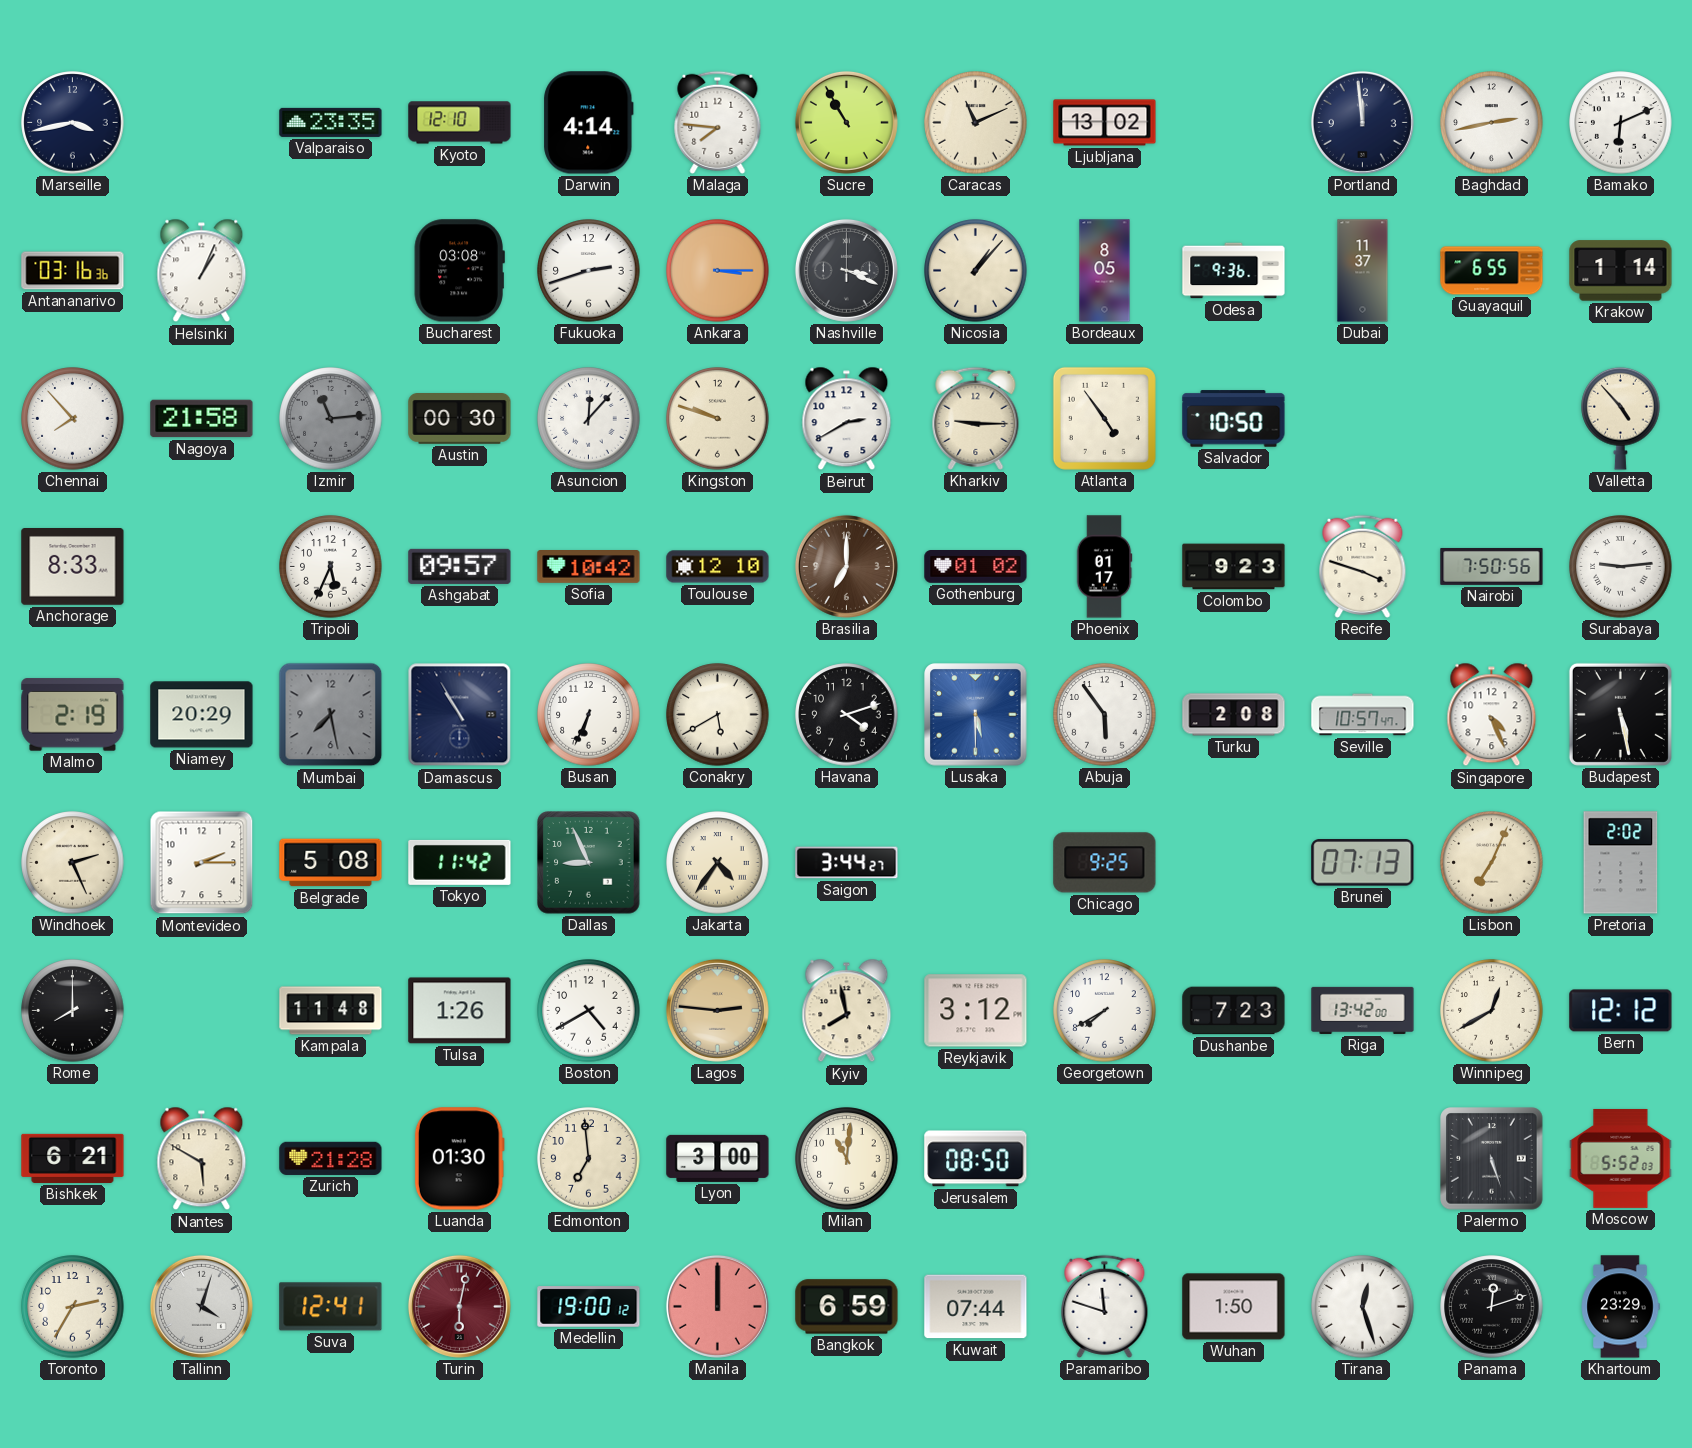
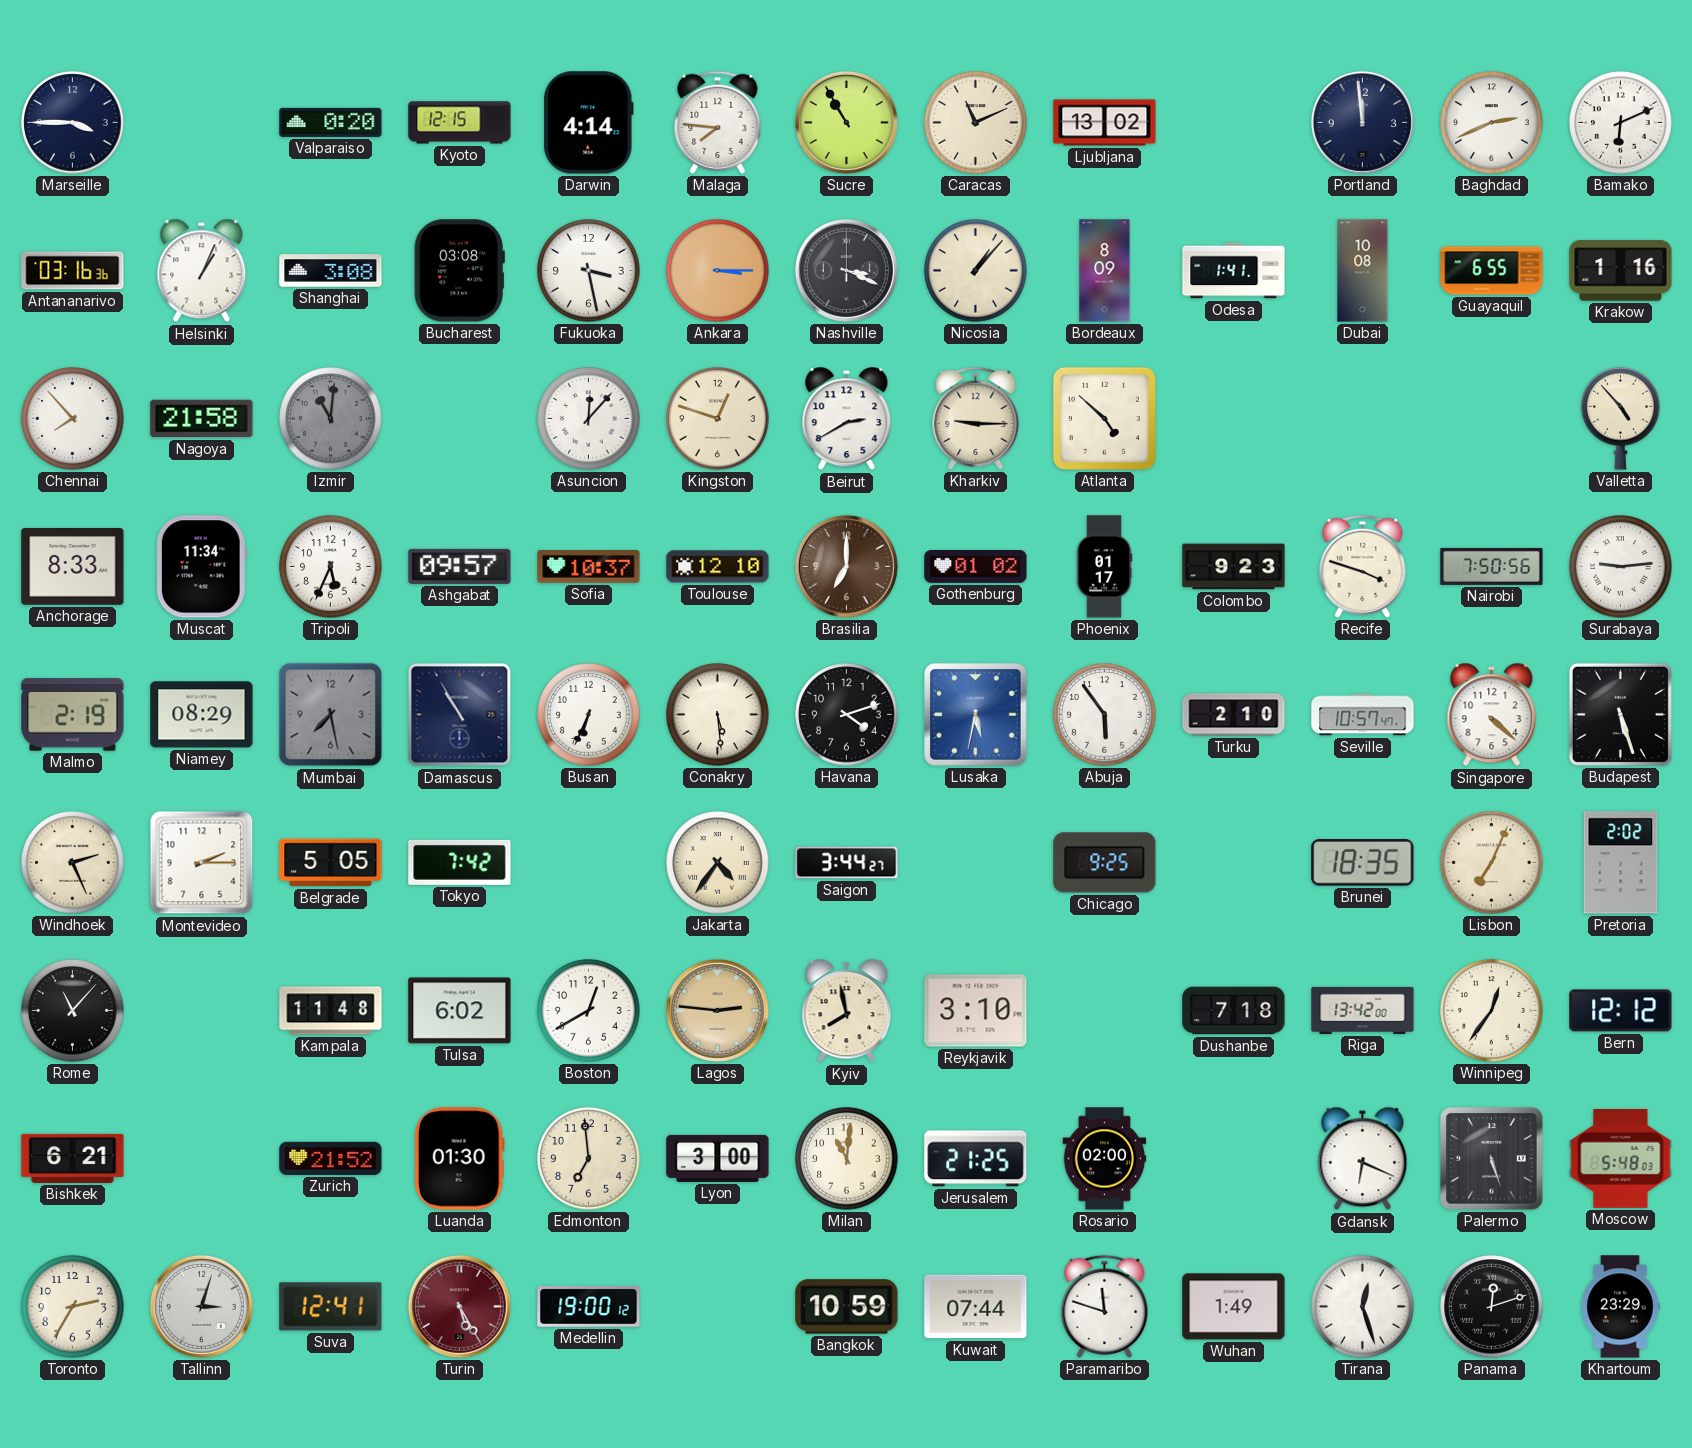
Marseille: 3:43 -> 3:45 (73, 123)
Valparaiso: 23:35 -> 0:20 (331, 122)
Kyoto: 12:10 -> 12:15 (460, 123)
Baghdad: 2:43 -> 2:41 (1492, 123)
Shanghai: none -> 3:08 (331, 271)
Fukuoka: 2:42 -> 3:28 (589, 271)
Bordeaux: 8:05 -> 8:09 (1105, 271)
Odesa: 9:36 -> 1:41 (1234, 271)
Dubai: 11:37 -> 10:08 (1363, 271)
Krakow: 1:14 -> 1:16 (1621, 271)
Izmir: 11:14 -> 11:01 (331, 419)
Austin: 00:30 -> none (460, 419)
Kingston: 9:48 -> 12:48 (718, 419)
Atlanta: 4:54 -> 4:52 (1104, 418)
Salvador: 10:50 -> none (1234, 419)
Muscat: none -> 11:34 (201, 567)
Sofia: 10:42 -> 10:37 (589, 567)
Niamey: 20:29 -> 08:29 (202, 715)
Conakry: 5:40 -> 5:29 (718, 715)
Lusaka: 5:30 -> 5:32 (976, 715)
Turku: 2:08 -> 2:10 (1234, 715)
Singapore: 4:26 -> 4:22 (1492, 715)
Budapest: 5:28 -> 5:27 (1620, 714)
Belgrade: 5:08 -> 5:05 (331, 863)
Tokyo: 11:42 -> 7:42 (460, 862)
Dallas: 8:56 -> none (589, 863)
Brunei: 07:13 -> 18:35 (1363, 863)
Rome: 8:00 -> 11:07 (73, 1011)
Tulsa: 1:26 -> 6:02 (460, 1011)
Boston: 4:40 -> 12:40 (589, 1011)
Reykjavik: 3:12 -> 3:10 (976, 1011)
Georgetown: 7:40 -> none (1105, 1011)
Dushanbe: 7:23 -> 7:18 (1234, 1011)
Winnipeg: 12:40 -> 12:36 (1492, 1011)
Nantes: 5:50 -> none (202, 1159)
Zurich: 21:28 -> 21:52 (331, 1158)
Jerusalem: 08:50 -> 21:25 (976, 1159)
Rosario: none -> 02:00 (1105, 1159)
Gdansk: none -> 6:19 (1363, 1159)
Moscow: 5:52 -> 5:48 (1621, 1158)
Tallinn: 4:03 -> 3:03 (201, 1306)
Turin: 6:02 -> 5:25 (459, 1306)
Manila: 12:00 -> none (717, 1306)
Bangkok: 6:59 -> 10:59 (847, 1307)
Wuhan: 1:50 -> 1:49 (1234, 1307)
